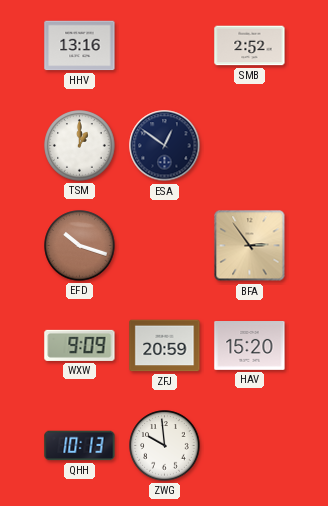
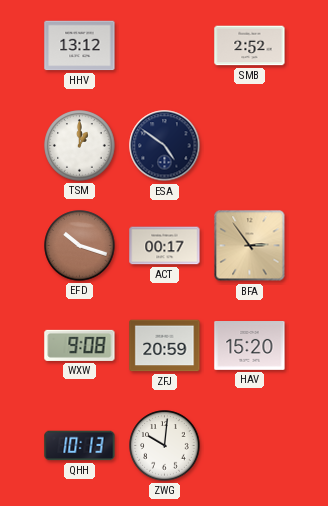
HHV: 13:16 -> 13:12 (80, 46)
ESA: 12:51 -> 4:51 (165, 146)
ACT: none -> 00:17 (165, 246)
WXW: 9:09 -> 9:08 (80, 345)
ZWG: 9:59 -> 10:01 (165, 446)
